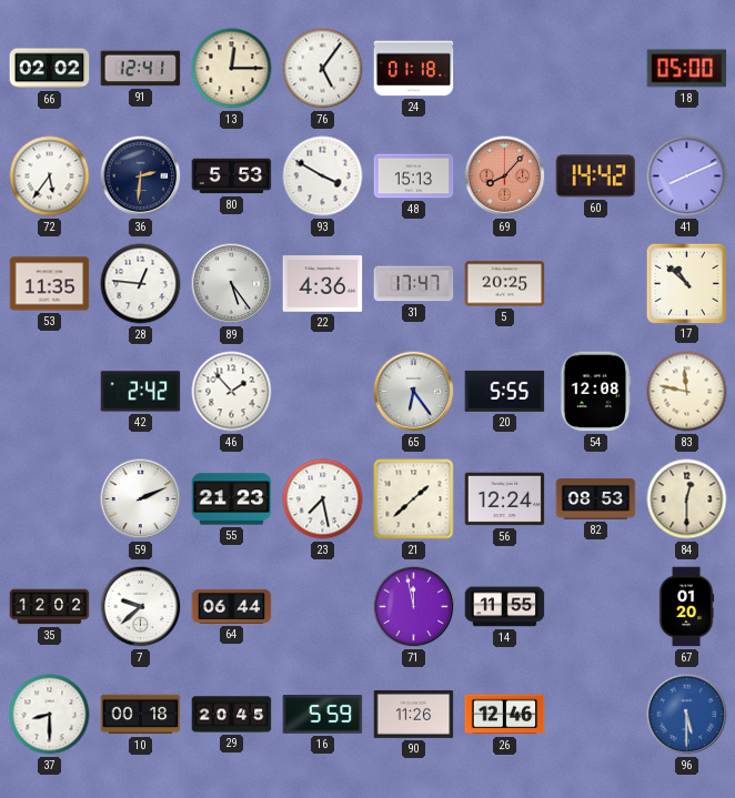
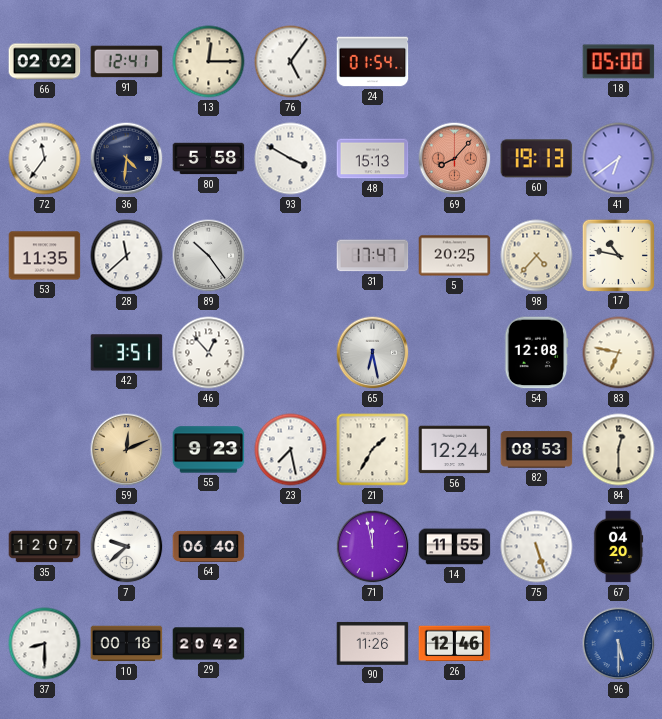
24: 01:18 -> 01:54 (373, 62)
72: 5:36 -> 11:36 (45, 159)
36: 2:31 -> 4:31 (127, 159)
80: 5:53 -> 5:58 (209, 159)
60: 14:42 -> 19:13 (537, 159)
41: 8:11 -> 6:39 (619, 159)
28: 12:46 -> 11:38 (127, 256)
89: 5:24 -> 10:24 (209, 256)
22: 4:36 -> none (323, 284)
98: none -> 4:37 (537, 256)
17: 10:52 -> 10:47 (618, 255)
42: 2:42 -> 3:51 (127, 353)
46: 1:53 -> 12:53 (209, 353)
65: 6:24 -> 6:28 (373, 353)
20: 5:55 -> none (505, 391)
83: 11:47 -> 6:47 (619, 353)
59: 2:11 -> 12:11 (127, 450)
59 dial: white -> champagne (127, 450)
55: 21:23 -> 9:23 (209, 450)
21: 1:38 -> 1:35 (373, 450)
35: 12:02 -> 12:07 (45, 547)
64: 06:44 -> 06:40 (209, 546)
75: none -> 5:27 (537, 547)
67: 01:20 -> 04:20 (618, 547)
29: 20:45 -> 20:42 (209, 644)
16: 5:59 -> none (323, 715)
